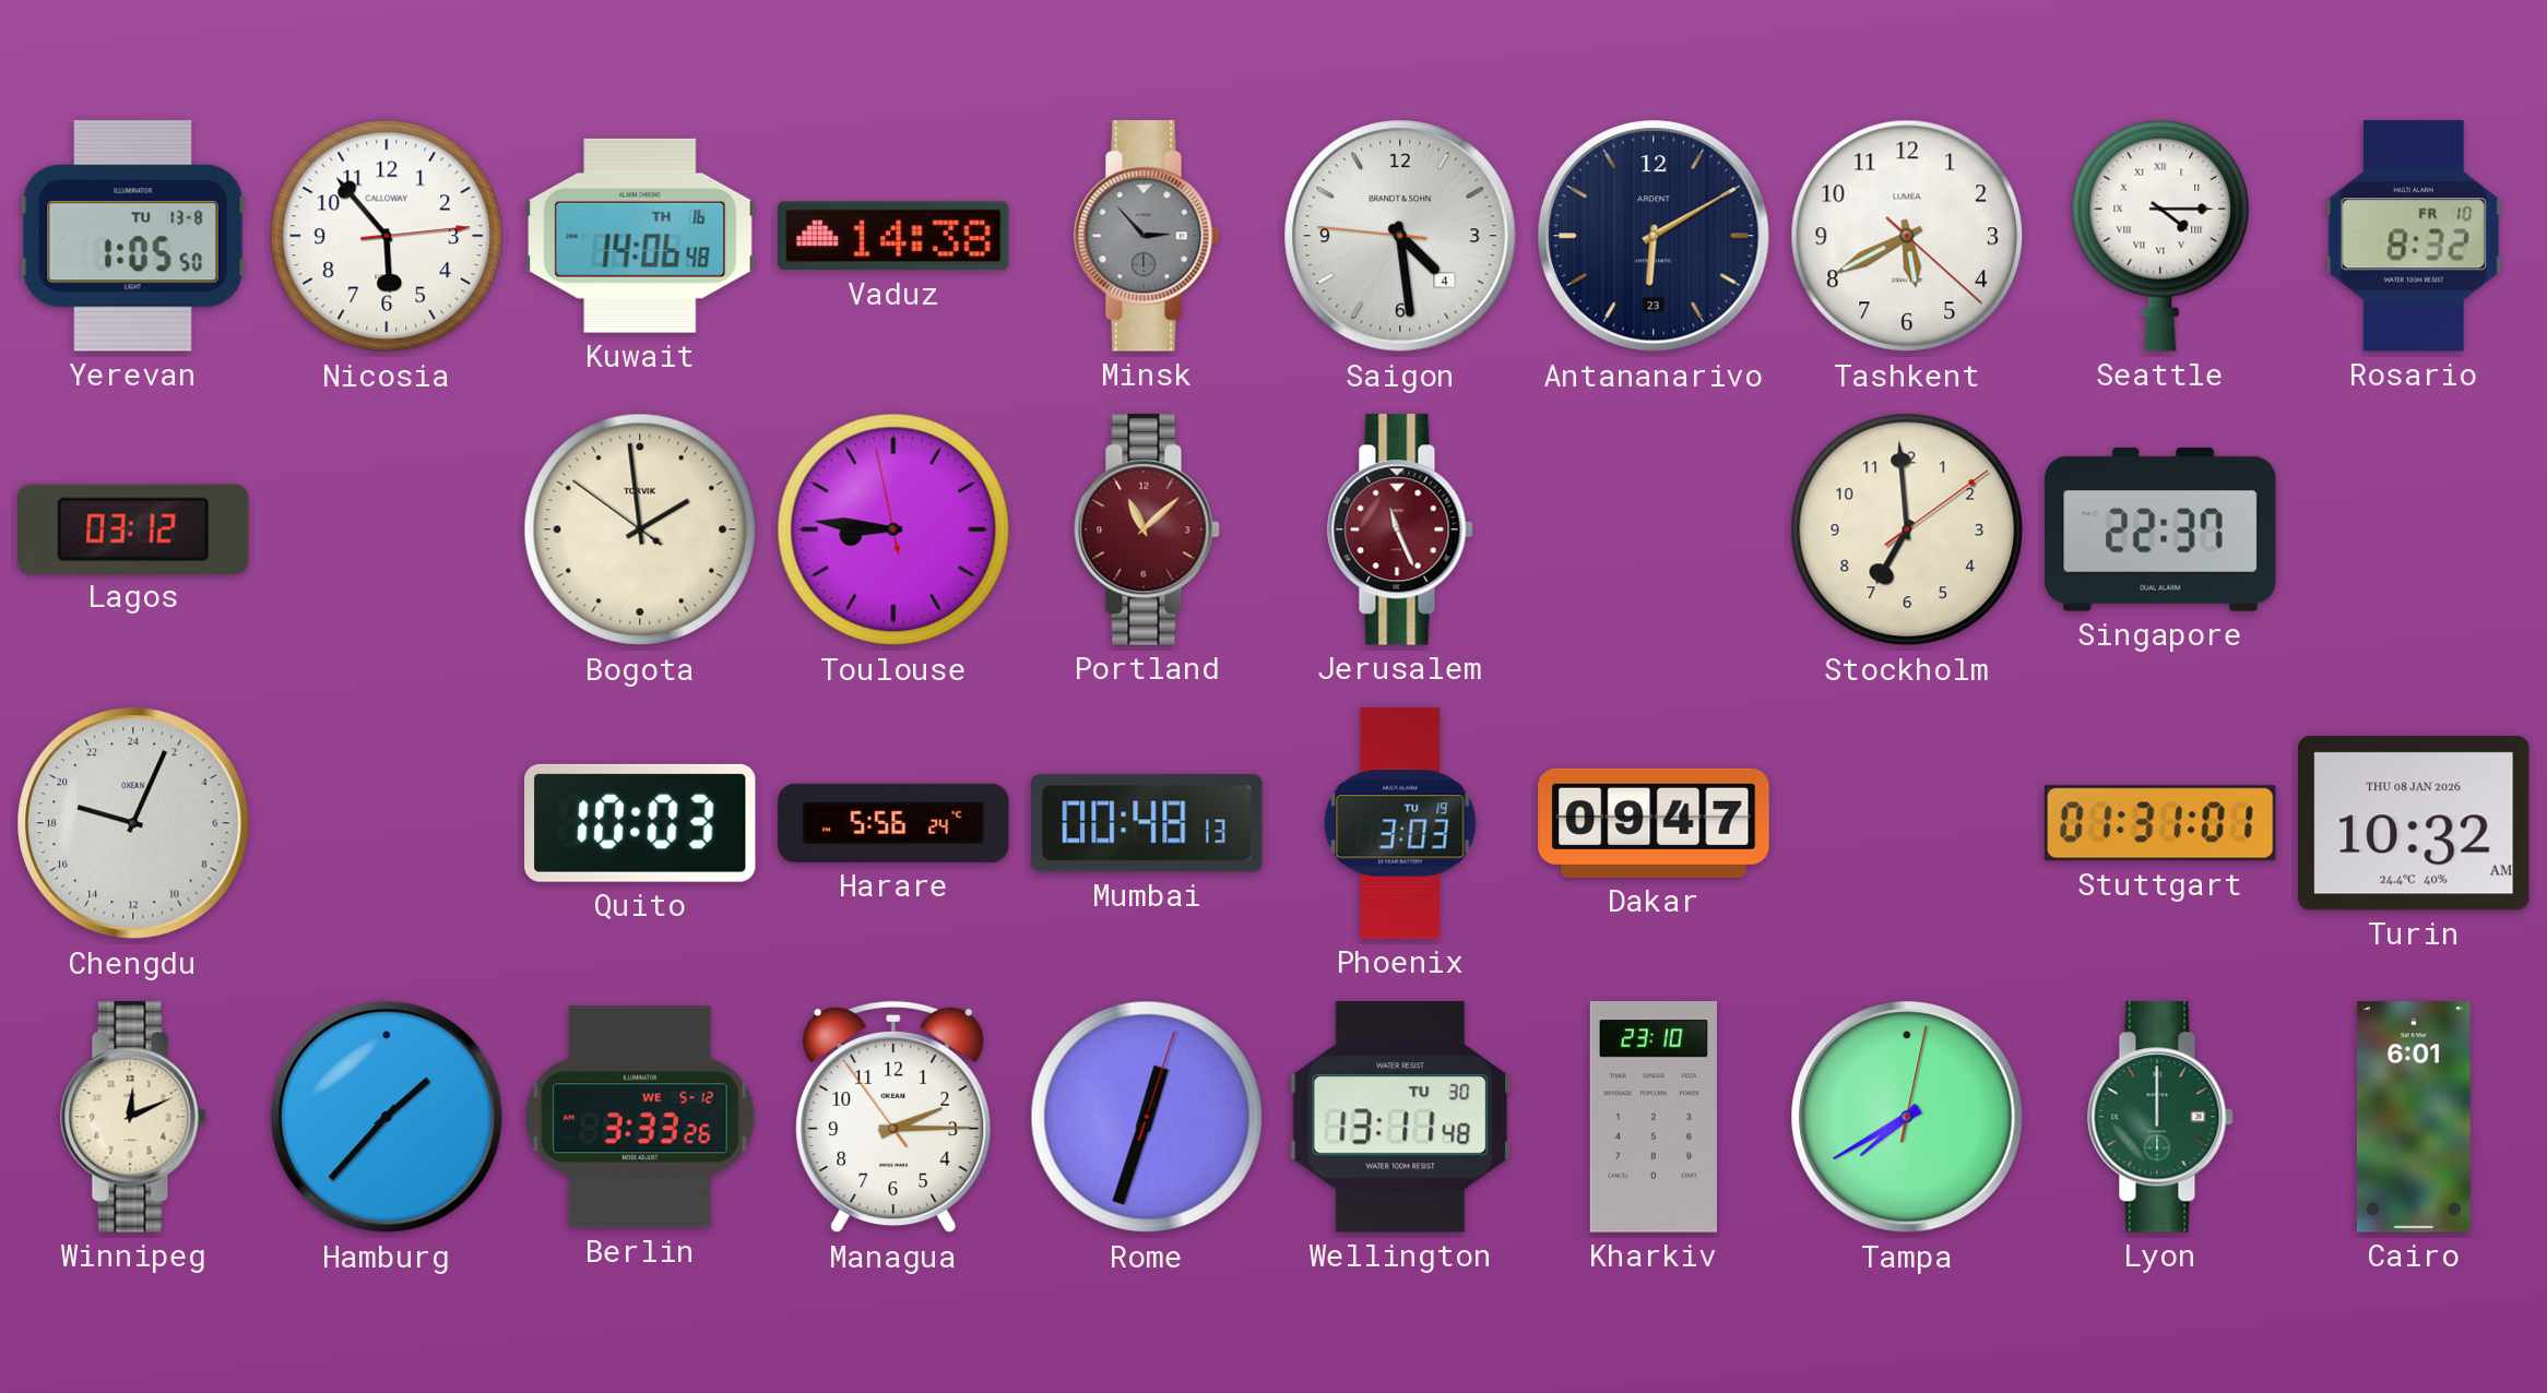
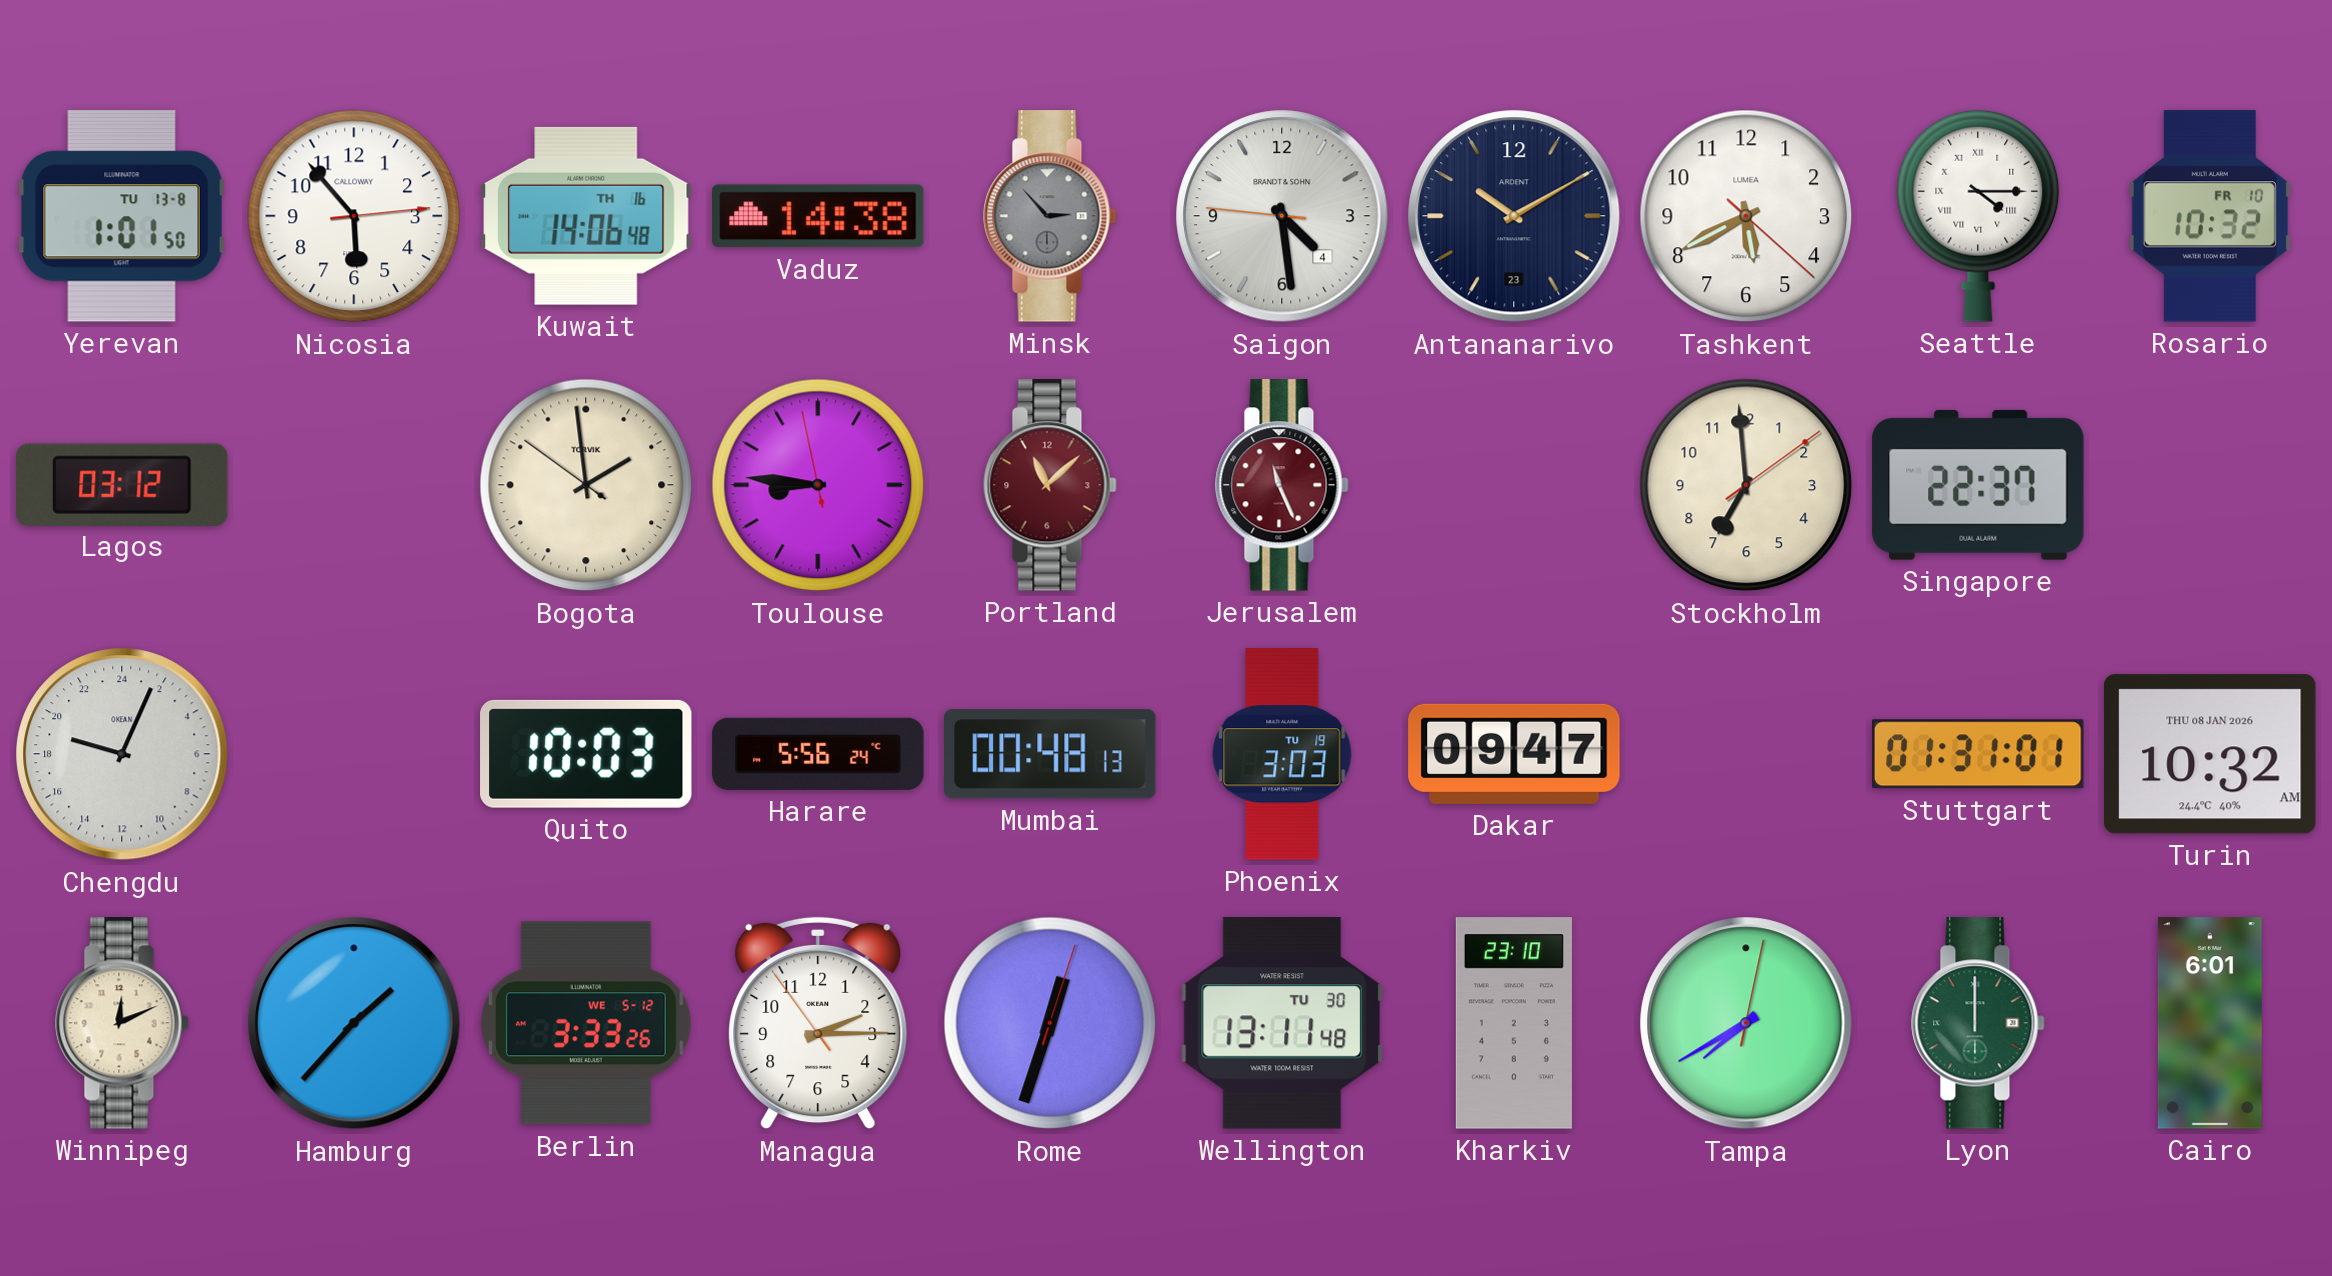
Yerevan: 1:05 -> 1:01 (122, 217)
Antananarivo: 6:10 -> 10:10 (1514, 216)
Rosario: 8:32 -> 10:32 (2210, 216)
